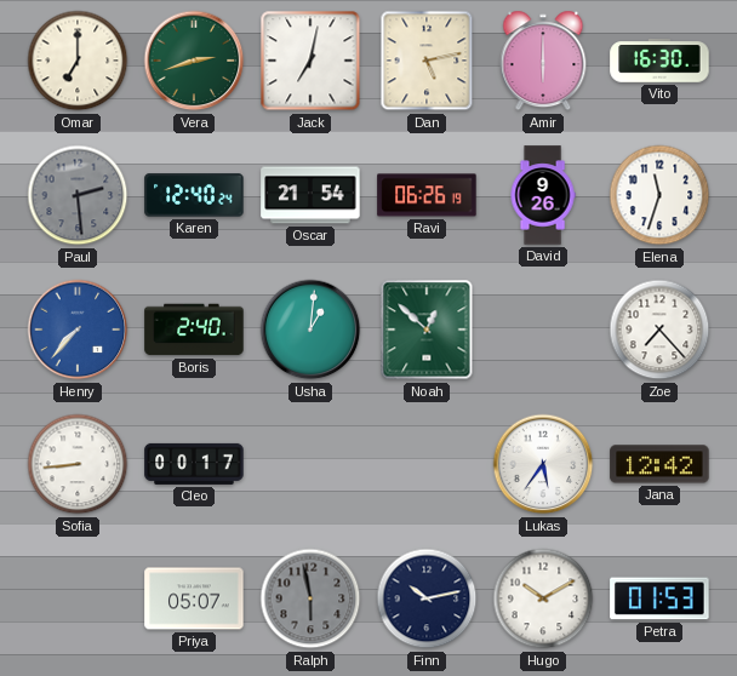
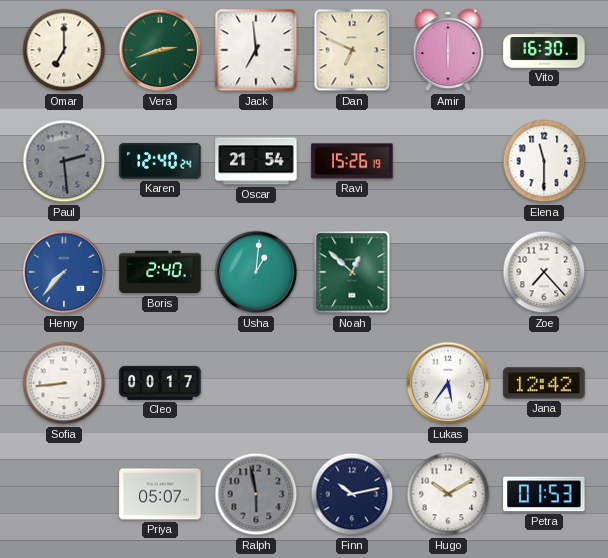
Jack: 7:02 -> 6:59 (256, 50)
Dan: 5:13 -> 6:49 (352, 50)
Ravi: 06:26 -> 15:26 (352, 161)
David: 9:26 -> none (543, 195)
Elena: 11:33 -> 11:30 (544, 161)
